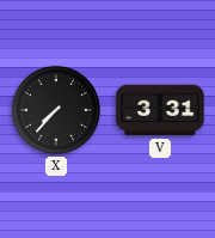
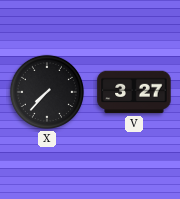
V: 3:31 -> 3:27 (134, 92)
